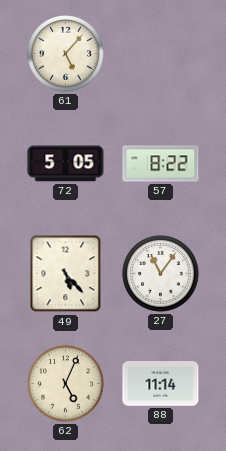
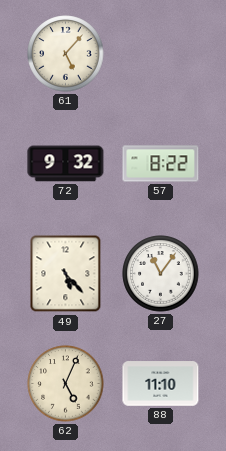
72: 5:05 -> 9:32 (66, 164)
88: 11:14 -> 11:10 (161, 384)
